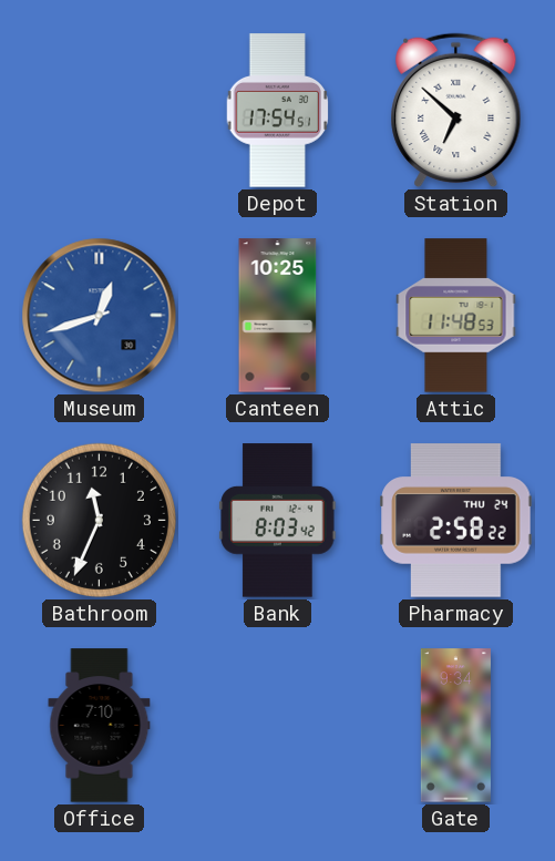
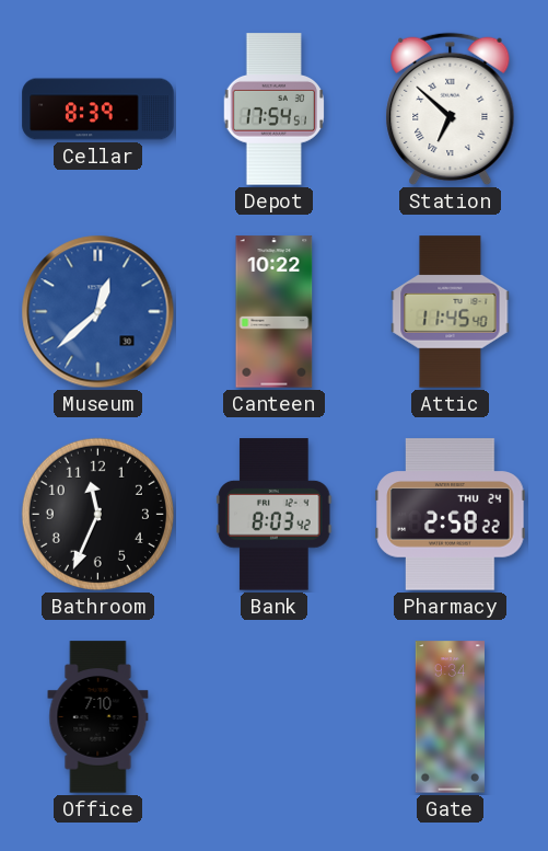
Cellar: none -> 8:39 (98, 110)
Museum: 12:42 -> 12:38 (98, 312)
Canteen: 10:25 -> 10:22 (275, 312)
Attic: 11:48 -> 11:45 (451, 312)
